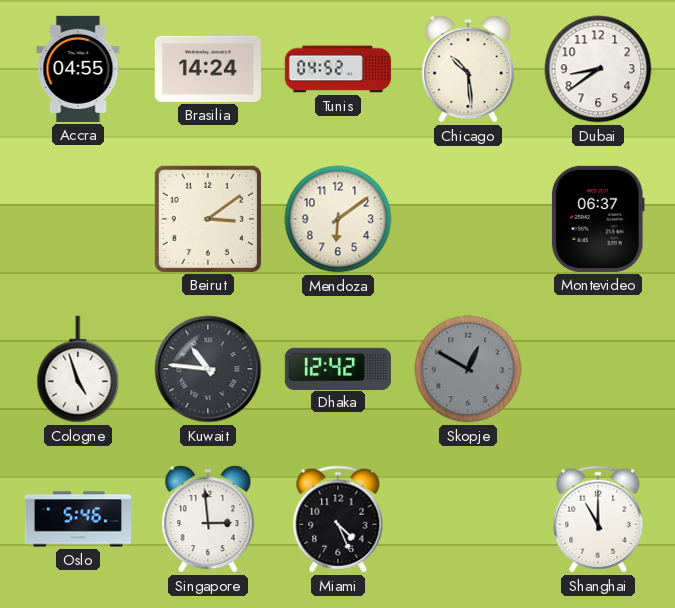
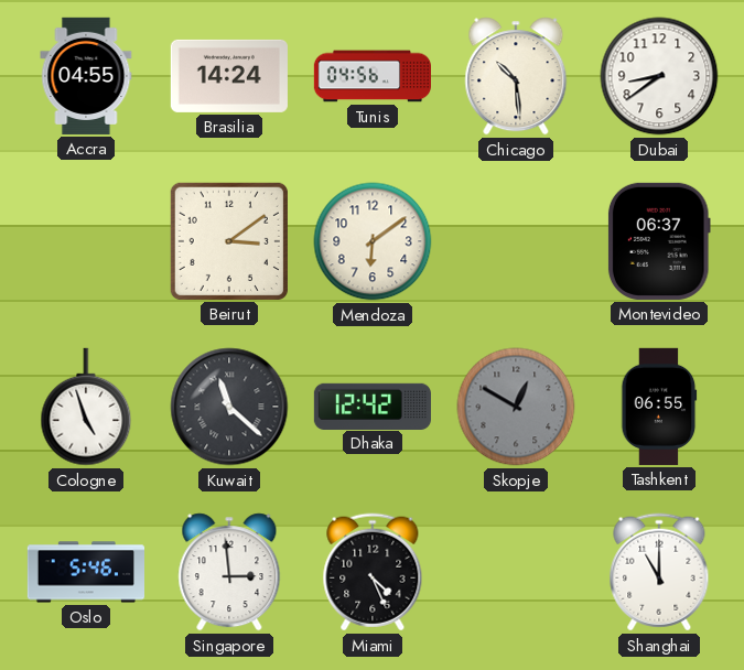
Tunis: 04:52 -> 04:56 (371, 76)
Kuwait: 10:46 -> 11:22 (229, 407)
Tashkent: none -> 06:55 (659, 407)
